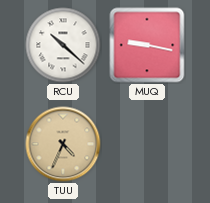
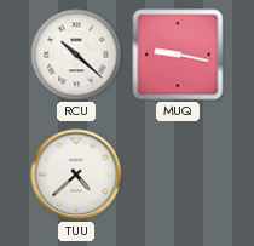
TUU: 4:34 -> 4:38 (76, 175)
TUU dial: champagne -> white (76, 175)
